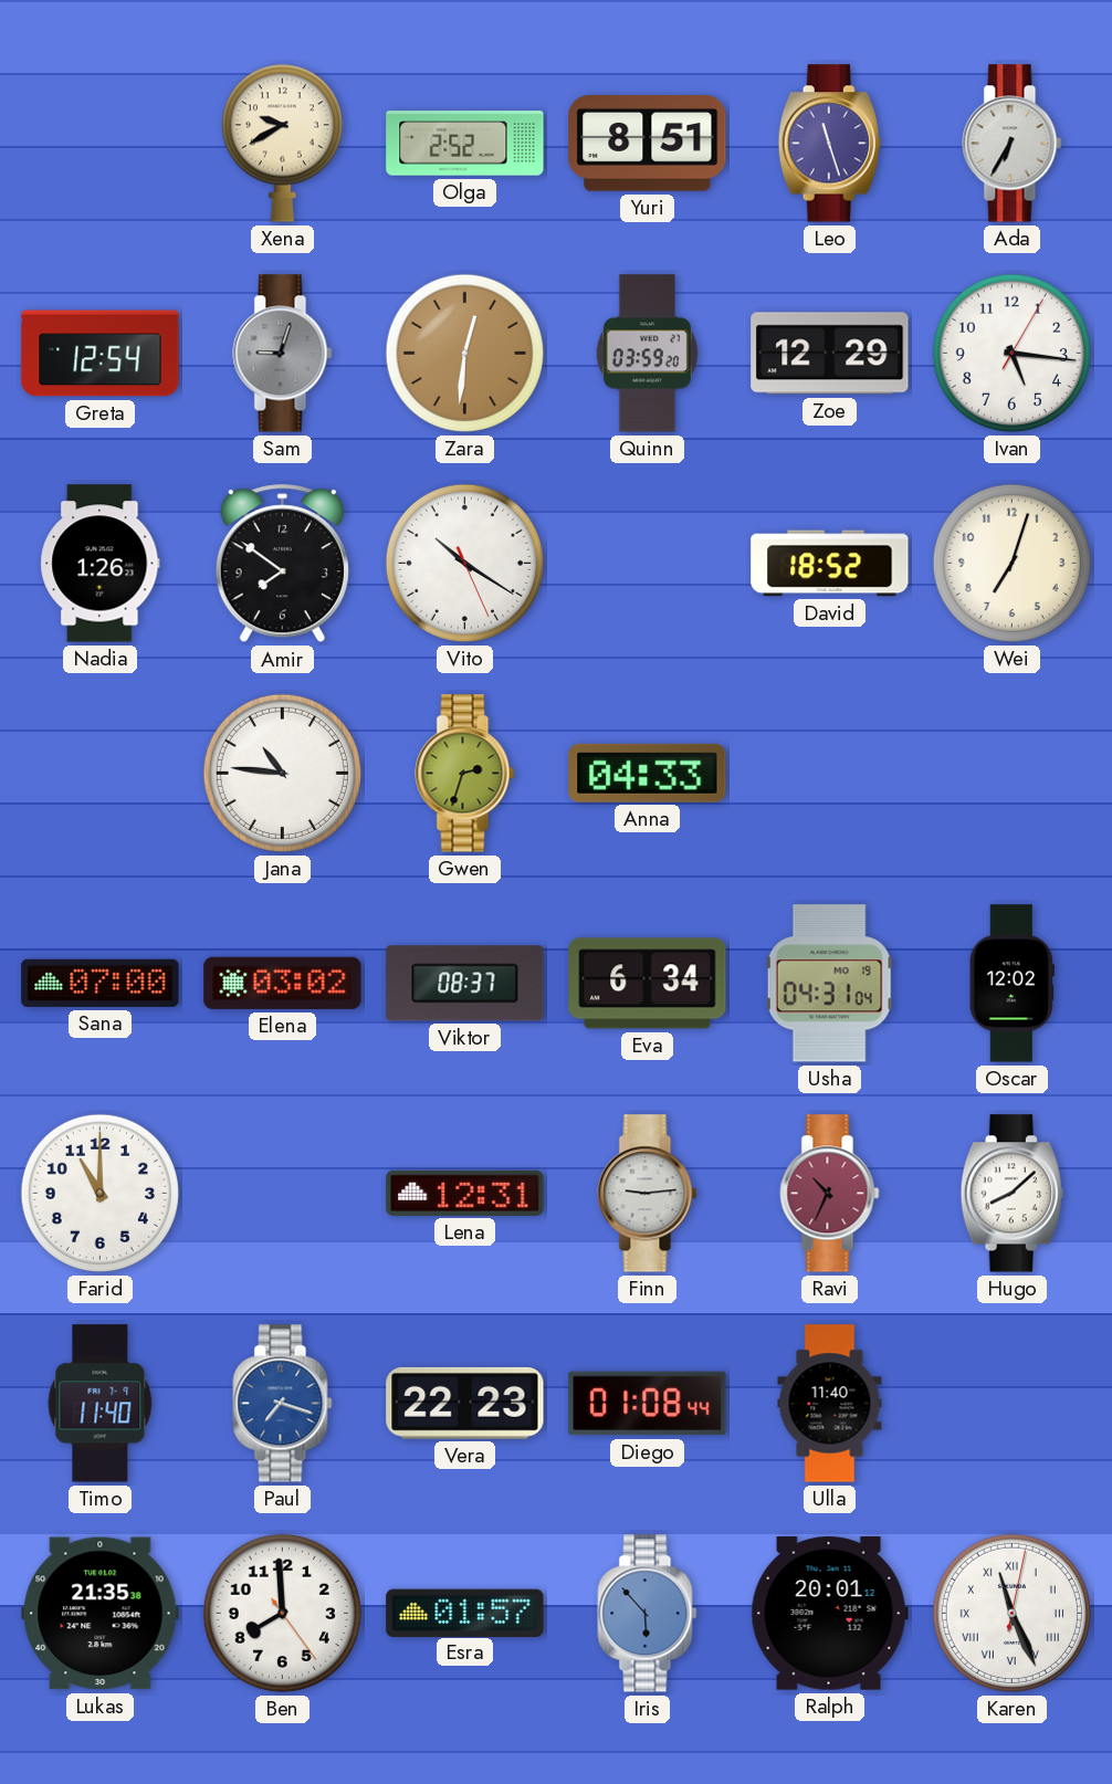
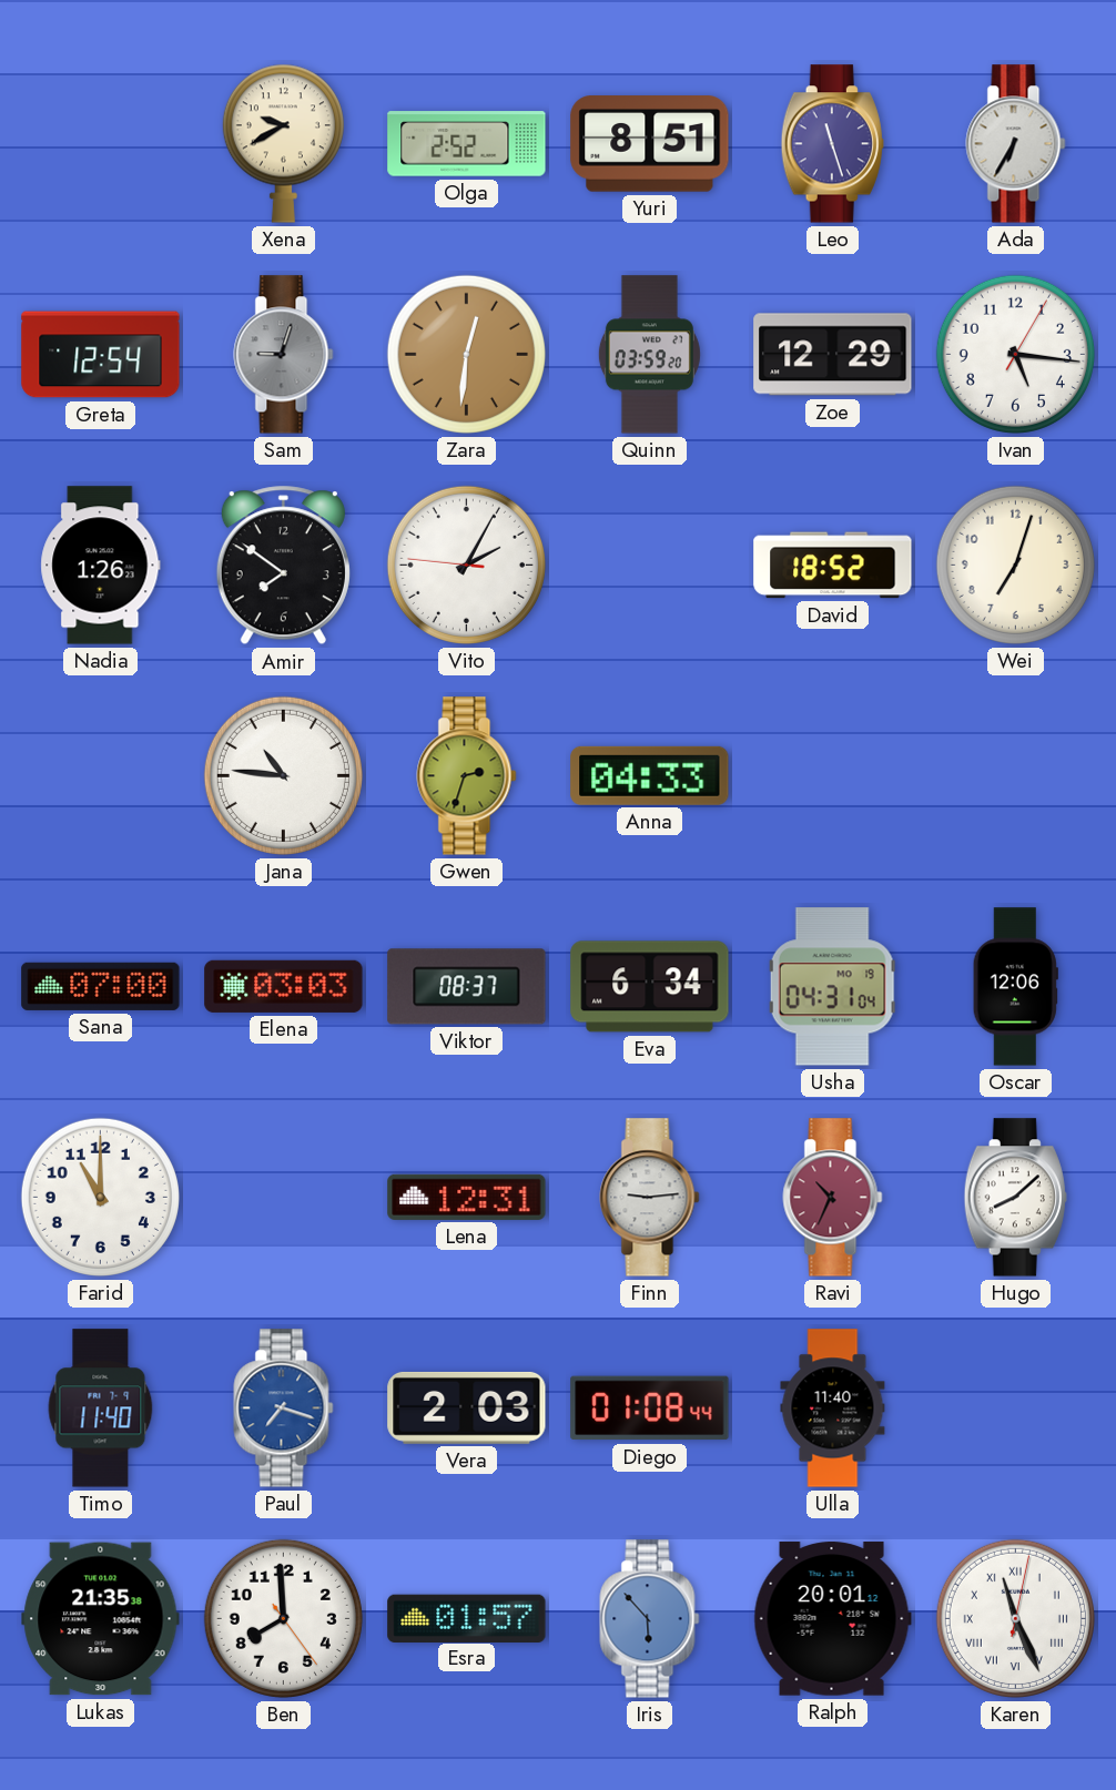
Vito: 10:20 -> 2:04 (466, 565)
Elena: 03:02 -> 03:03 (284, 986)
Oscar: 12:02 -> 12:06 (1015, 987)
Vera: 22:23 -> 2:03 (467, 1407)
